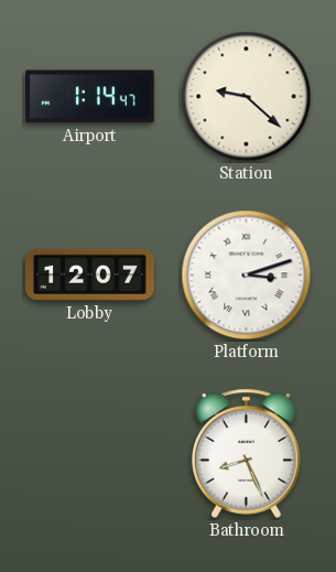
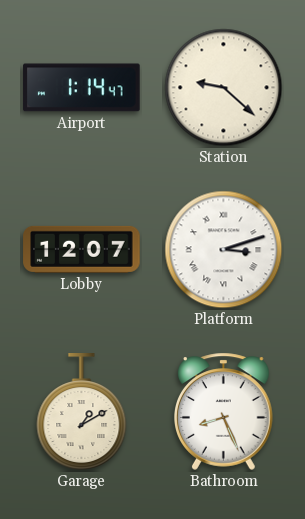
Garage: none -> 1:10 (82, 412)
